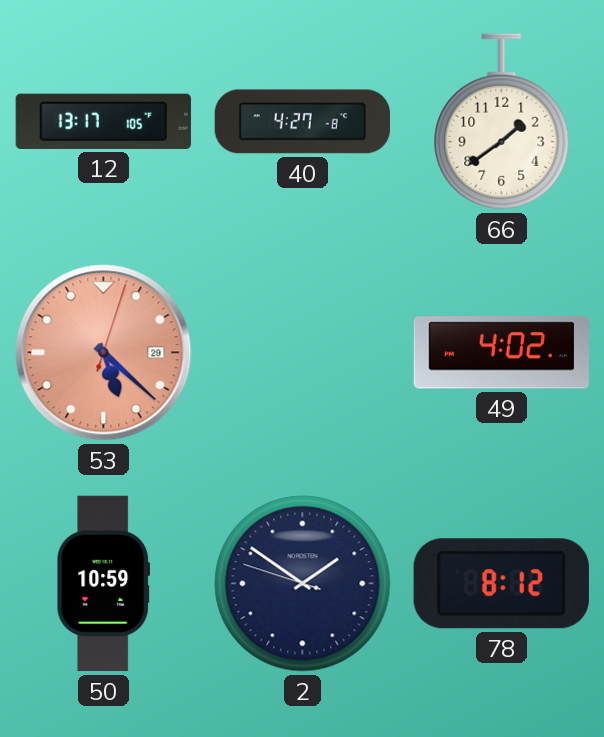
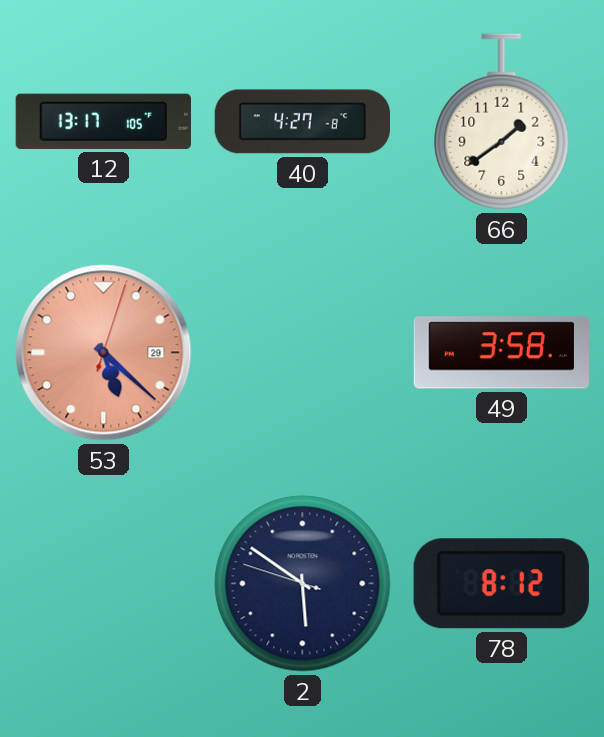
49: 4:02 -> 3:58 (501, 353)
50: 10:59 -> none (104, 584)
2: 1:50 -> 5:50 (303, 584)
